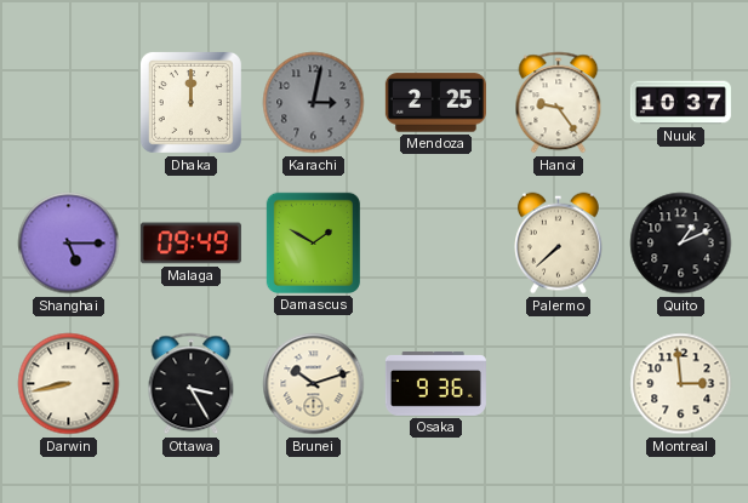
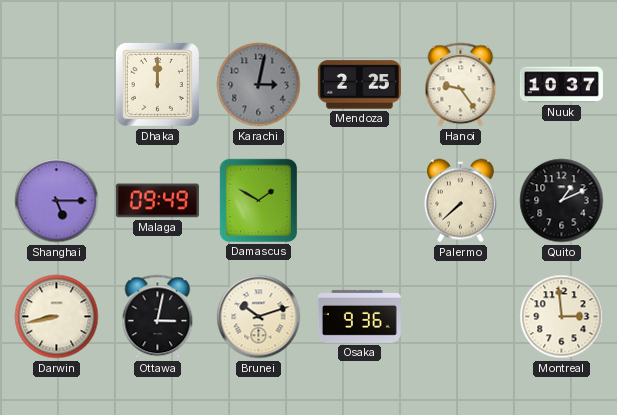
Ottawa: 3:25 -> 3:02 (158, 317)
